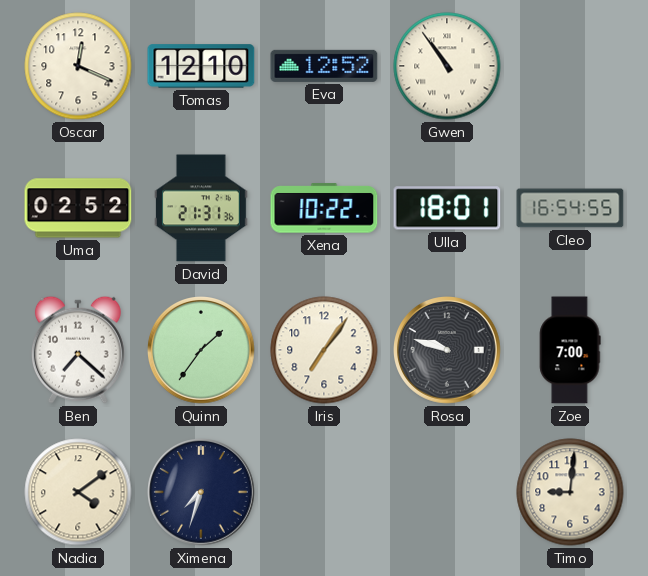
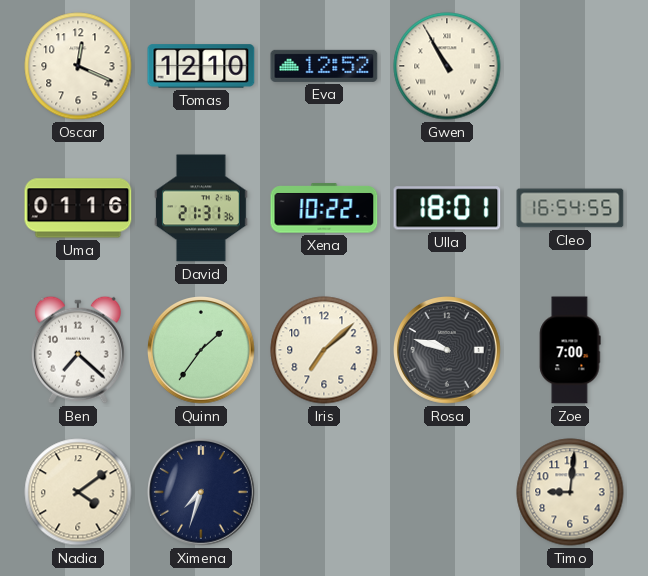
Gwen: 10:54 -> 10:55 (447, 66)
Uma: 02:52 -> 01:16 (78, 208)
Iris: 7:06 -> 7:08 (324, 350)
